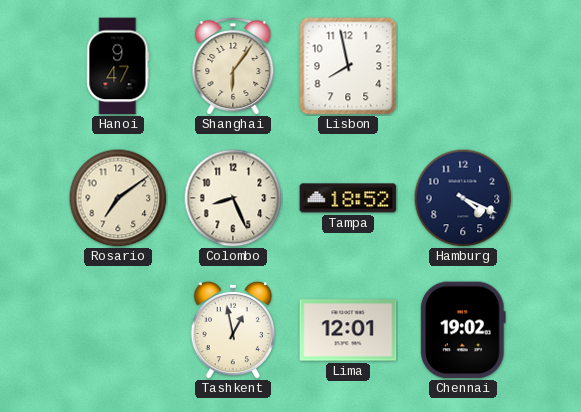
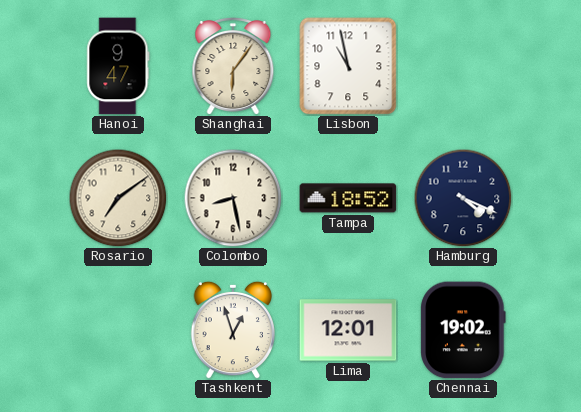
Lisbon: 7:58 -> 10:58 (348, 66)
Colombo: 8:26 -> 8:28 (233, 198)
Tashkent: 12:58 -> 12:57 (232, 330)
